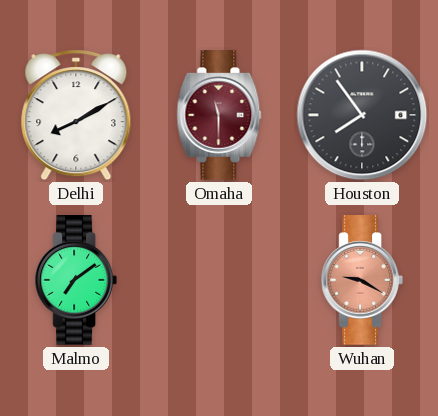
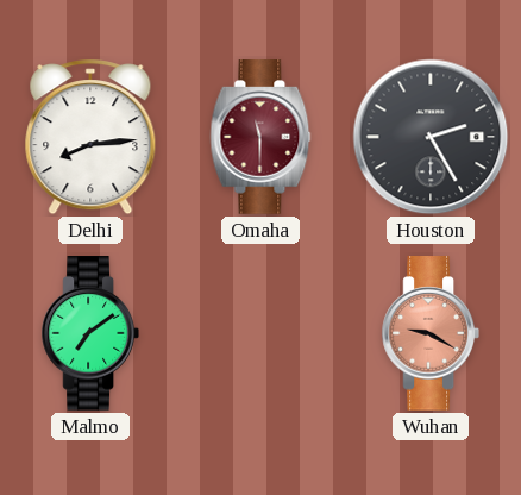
Delhi: 8:10 -> 8:14 (90, 137)
Houston: 7:54 -> 2:25 (431, 137)
